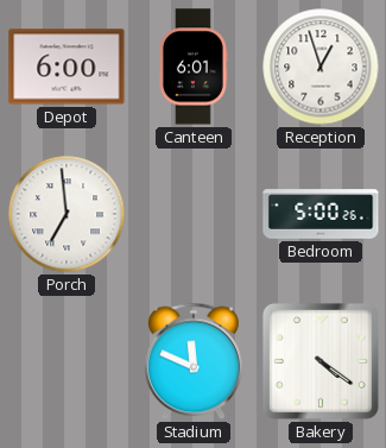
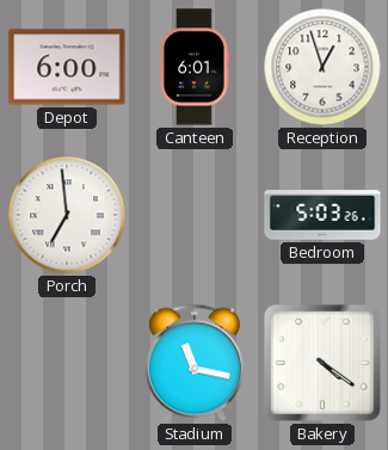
Bedroom: 5:00 -> 5:03 (322, 215)
Stadium: 11:49 -> 11:17 (195, 363)
